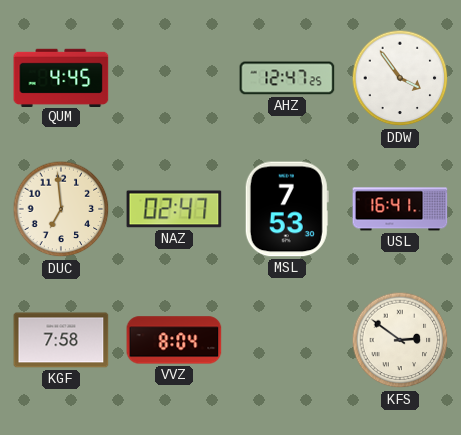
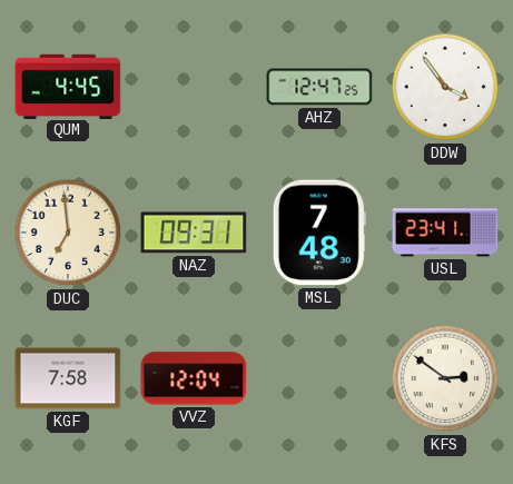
NAZ: 02:47 -> 09:31 (194, 233)
MSL: 7:53 -> 7:48 (319, 233)
USL: 16:41 -> 23:41 (445, 233)
VVZ: 8:04 -> 12:04 (194, 378)
